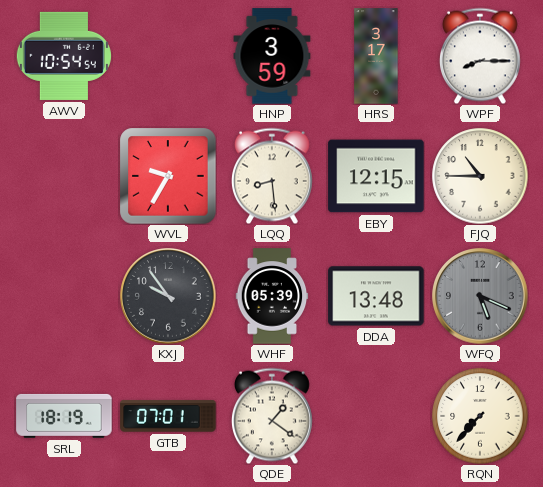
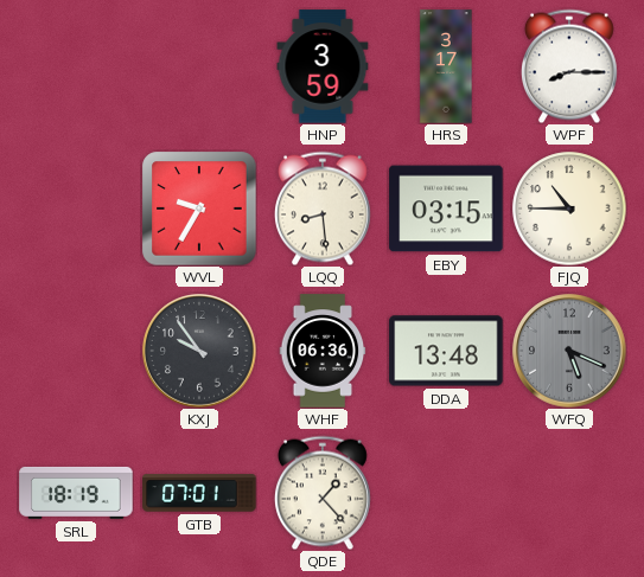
AWV: 10:54 -> none (64, 56)
EBY: 12:15 -> 03:15 (446, 209)
WHF: 05:39 -> 06:36 (323, 351)
QDE: 1:21 -> 1:23 (323, 493)
RQN: 7:37 -> none (480, 416)
